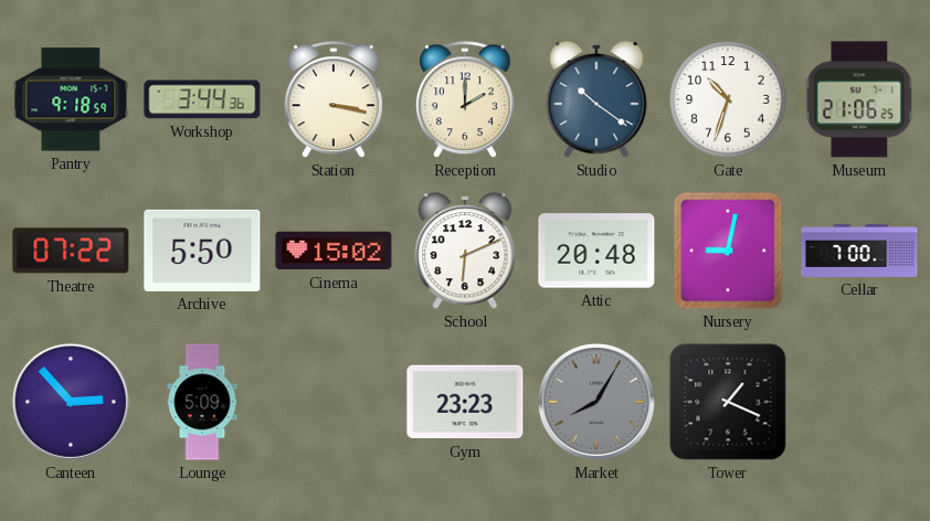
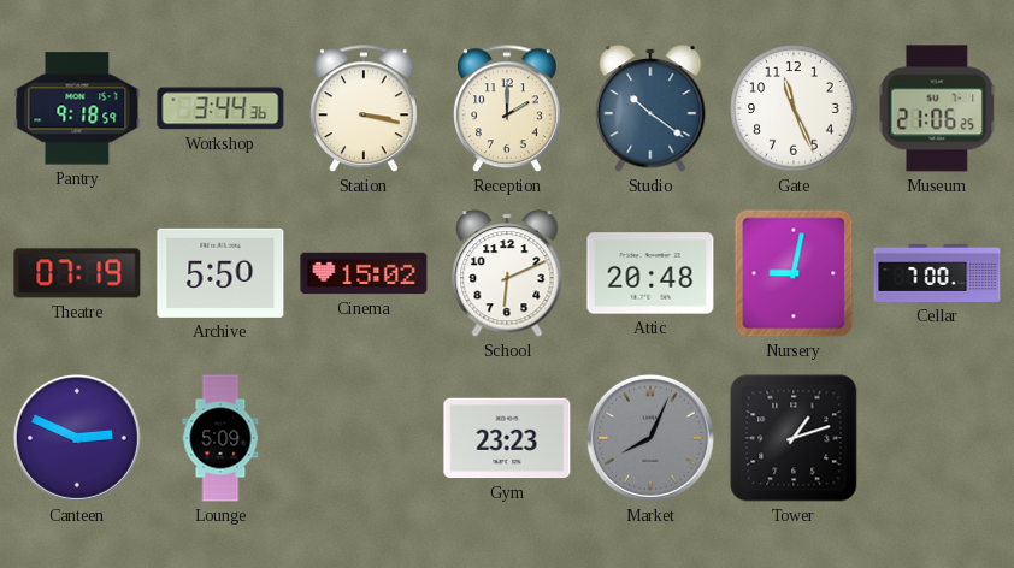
Gate: 10:33 -> 11:26 (794, 108)
Theatre: 07:22 -> 07:19 (77, 273)
Canteen: 2:53 -> 2:49 (77, 438)
Market: 8:05 -> 8:04 (650, 438)
Tower: 1:19 -> 1:12 (794, 438)
